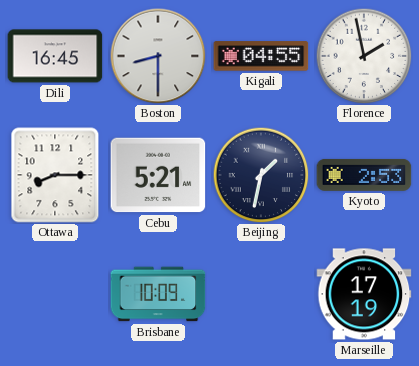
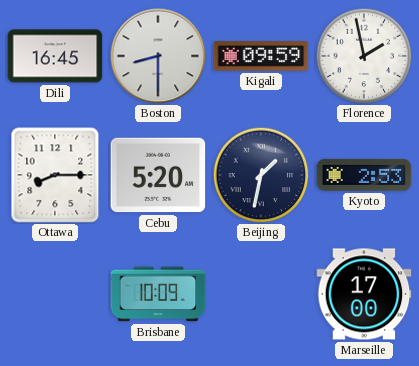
Kigali: 04:55 -> 09:59 (261, 56)
Cebu: 5:21 -> 5:20 (158, 175)
Marseille: 17:19 -> 17:00 (364, 294)
